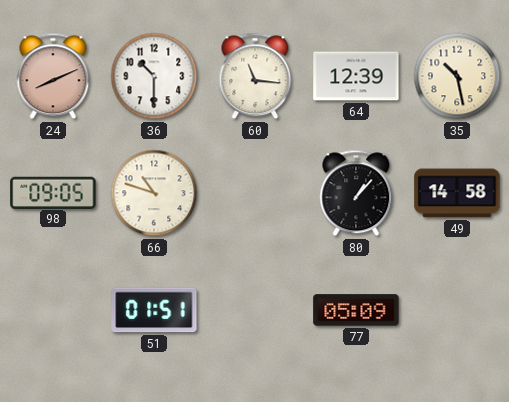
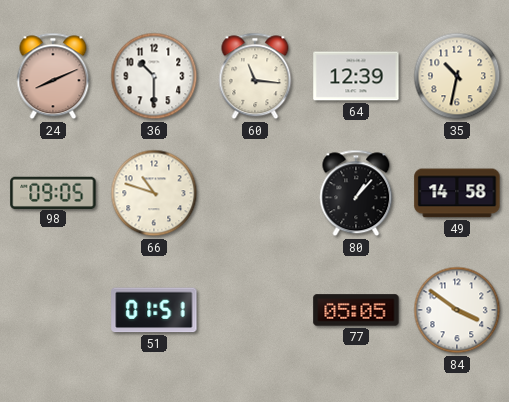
35: 10:28 -> 10:32 (457, 76)
77: 05:09 -> 05:05 (356, 310)
84: none -> 3:51 (457, 310)
